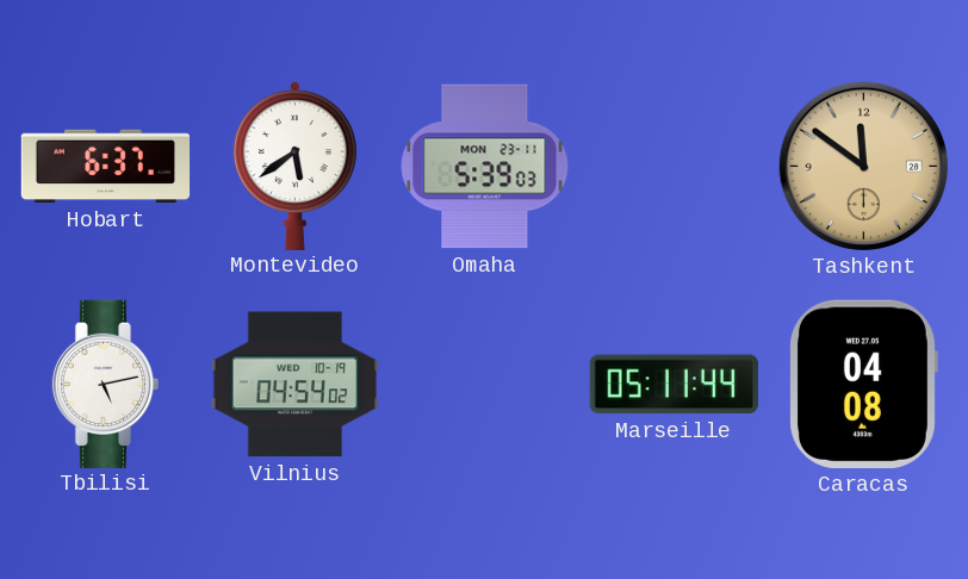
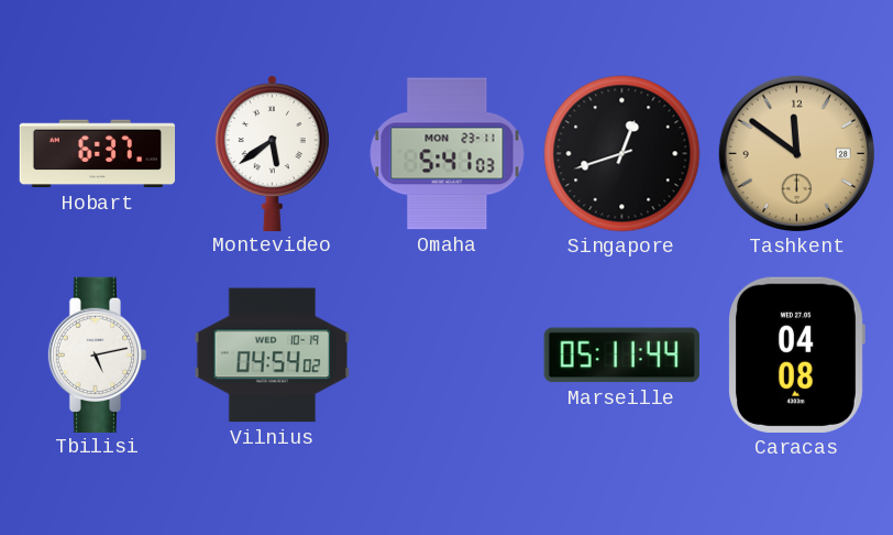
Omaha: 5:39 -> 5:41 (448, 154)
Singapore: none -> 12:42 (622, 154)
